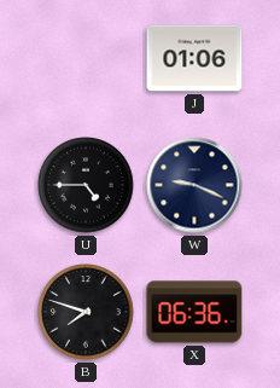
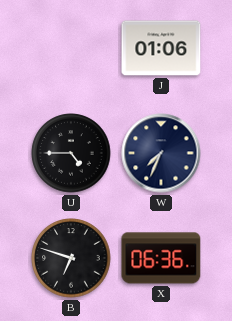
W: 9:19 -> 7:34 (161, 153)
B: 7:48 -> 6:48 (71, 258)
